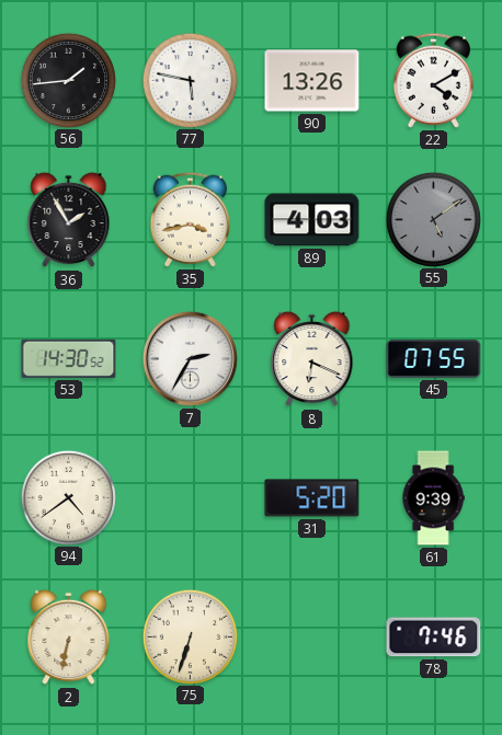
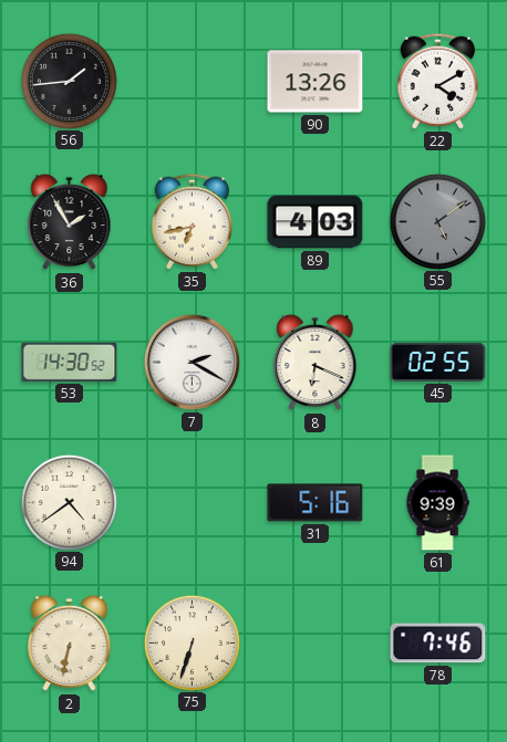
77: 5:47 -> none (190, 80)
35: 3:43 -> 6:43 (192, 221)
7: 2:35 -> 2:20 (192, 362)
45: 07:55 -> 02:55 (438, 362)
31: 5:20 -> 5:16 (315, 503)
